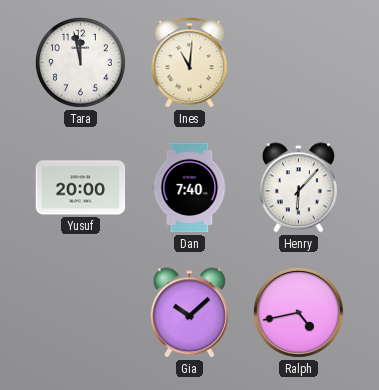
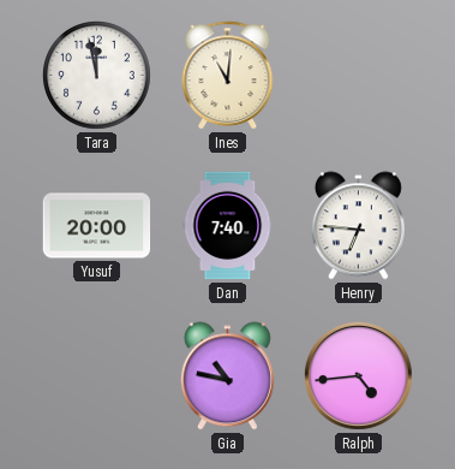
Henry: 6:07 -> 6:46 (358, 226)
Gia: 10:08 -> 10:47 (227, 376)
Ralph: 4:43 -> 4:44 (358, 375)
